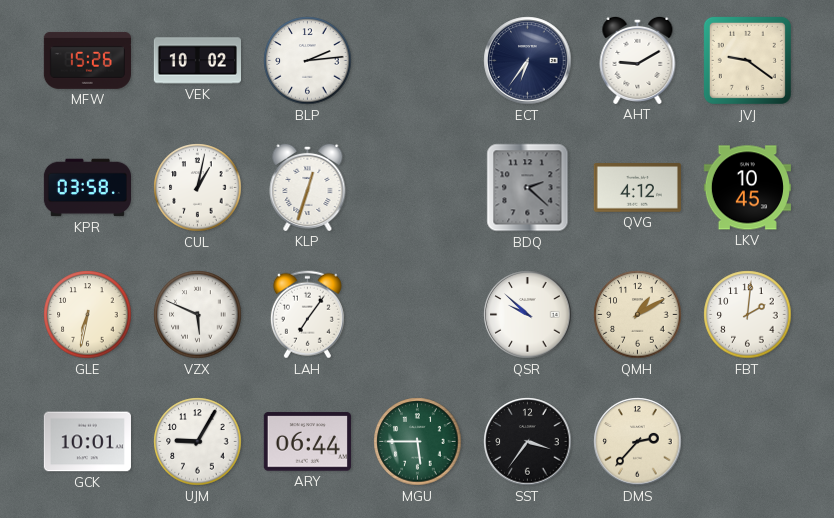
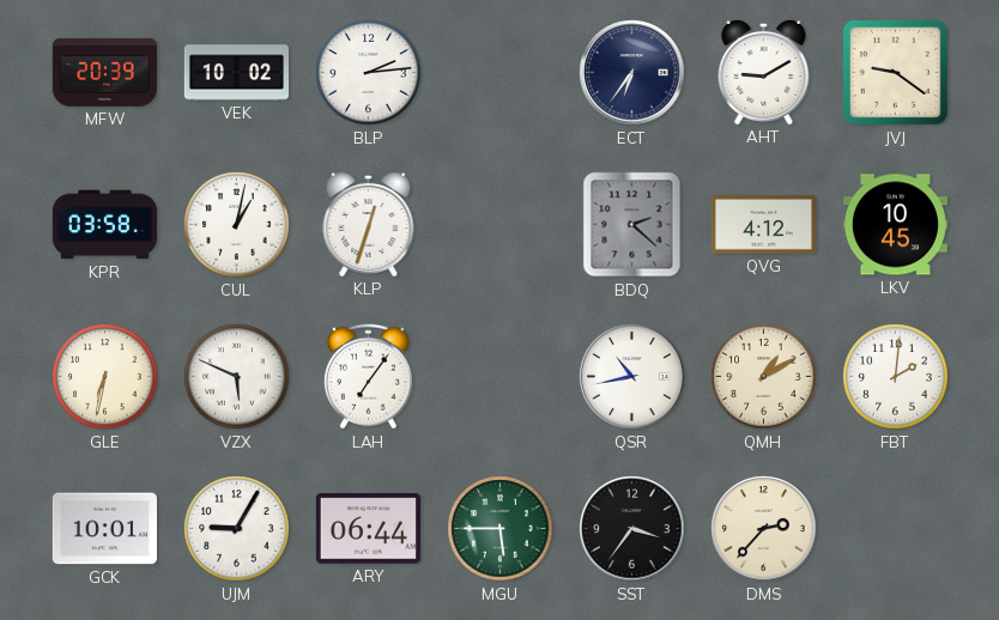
MFW: 15:26 -> 20:39 (104, 72)
QSR: 9:52 -> 10:43 (632, 377)
